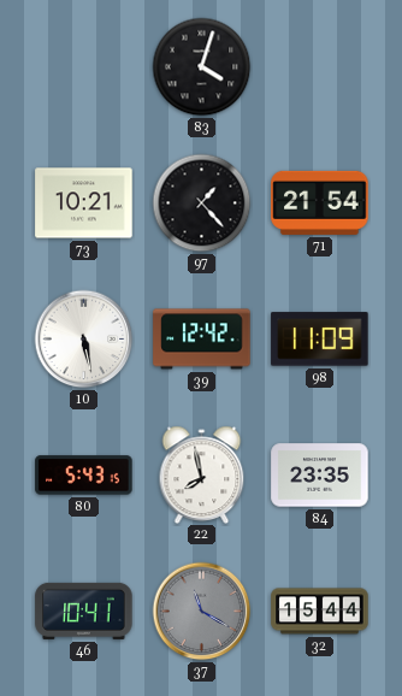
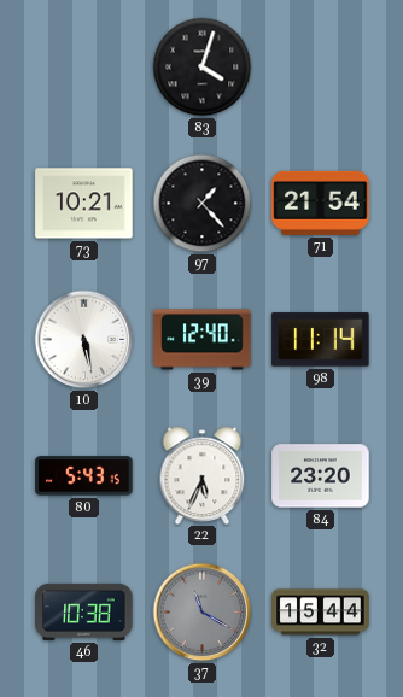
39: 12:42 -> 12:40 (203, 340)
98: 11:09 -> 11:14 (321, 340)
22: 7:58 -> 5:34 (203, 475)
84: 23:35 -> 23:20 (321, 476)
46: 10:41 -> 10:38 (84, 611)
